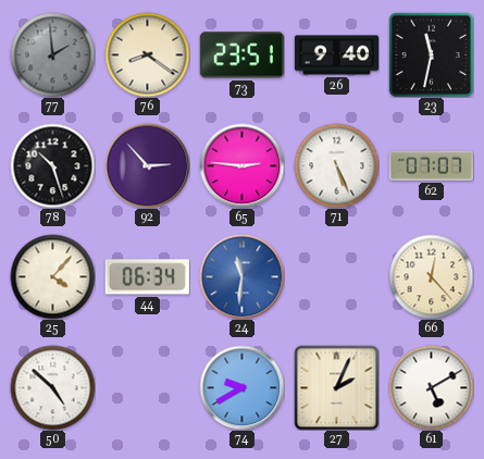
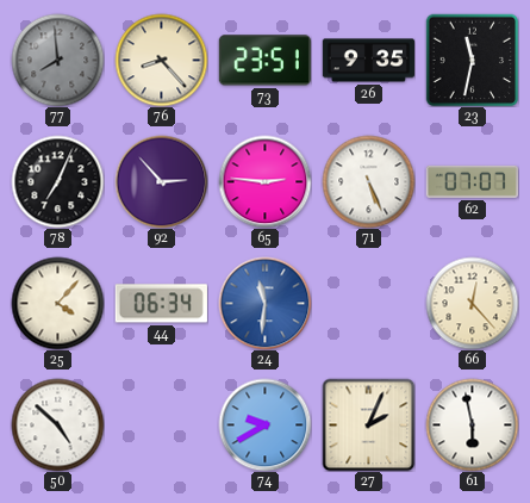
77: 1:59 -> 7:59 (57, 60)
76: 8:21 -> 8:23 (161, 60)
26: 9:40 -> 9:35 (368, 61)
78: 10:27 -> 7:04 (57, 181)
61: 5:10 -> 5:58 (472, 424)
